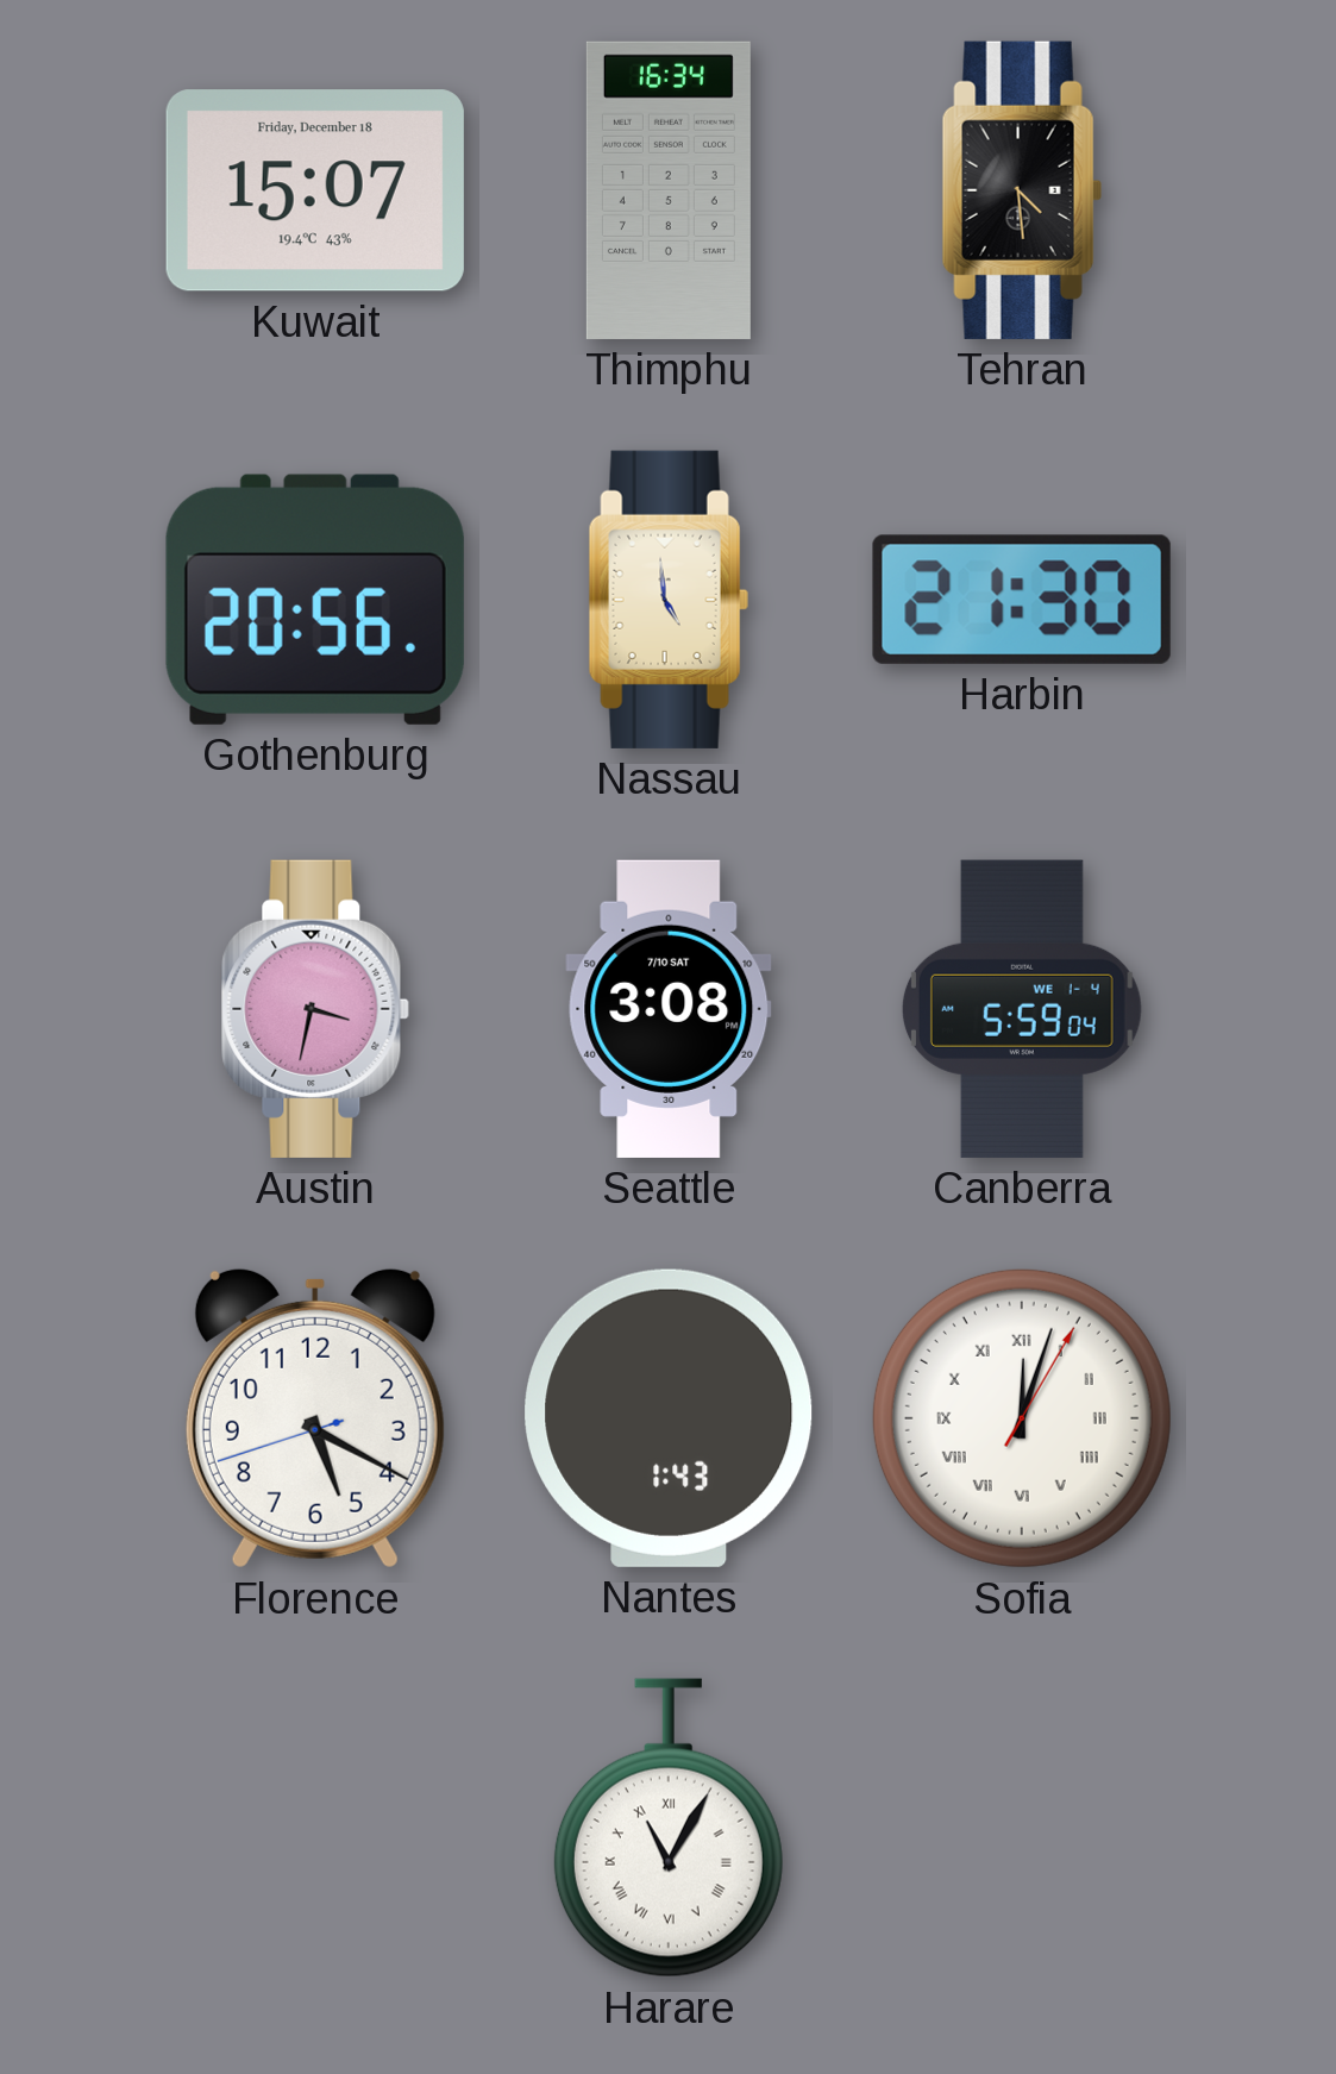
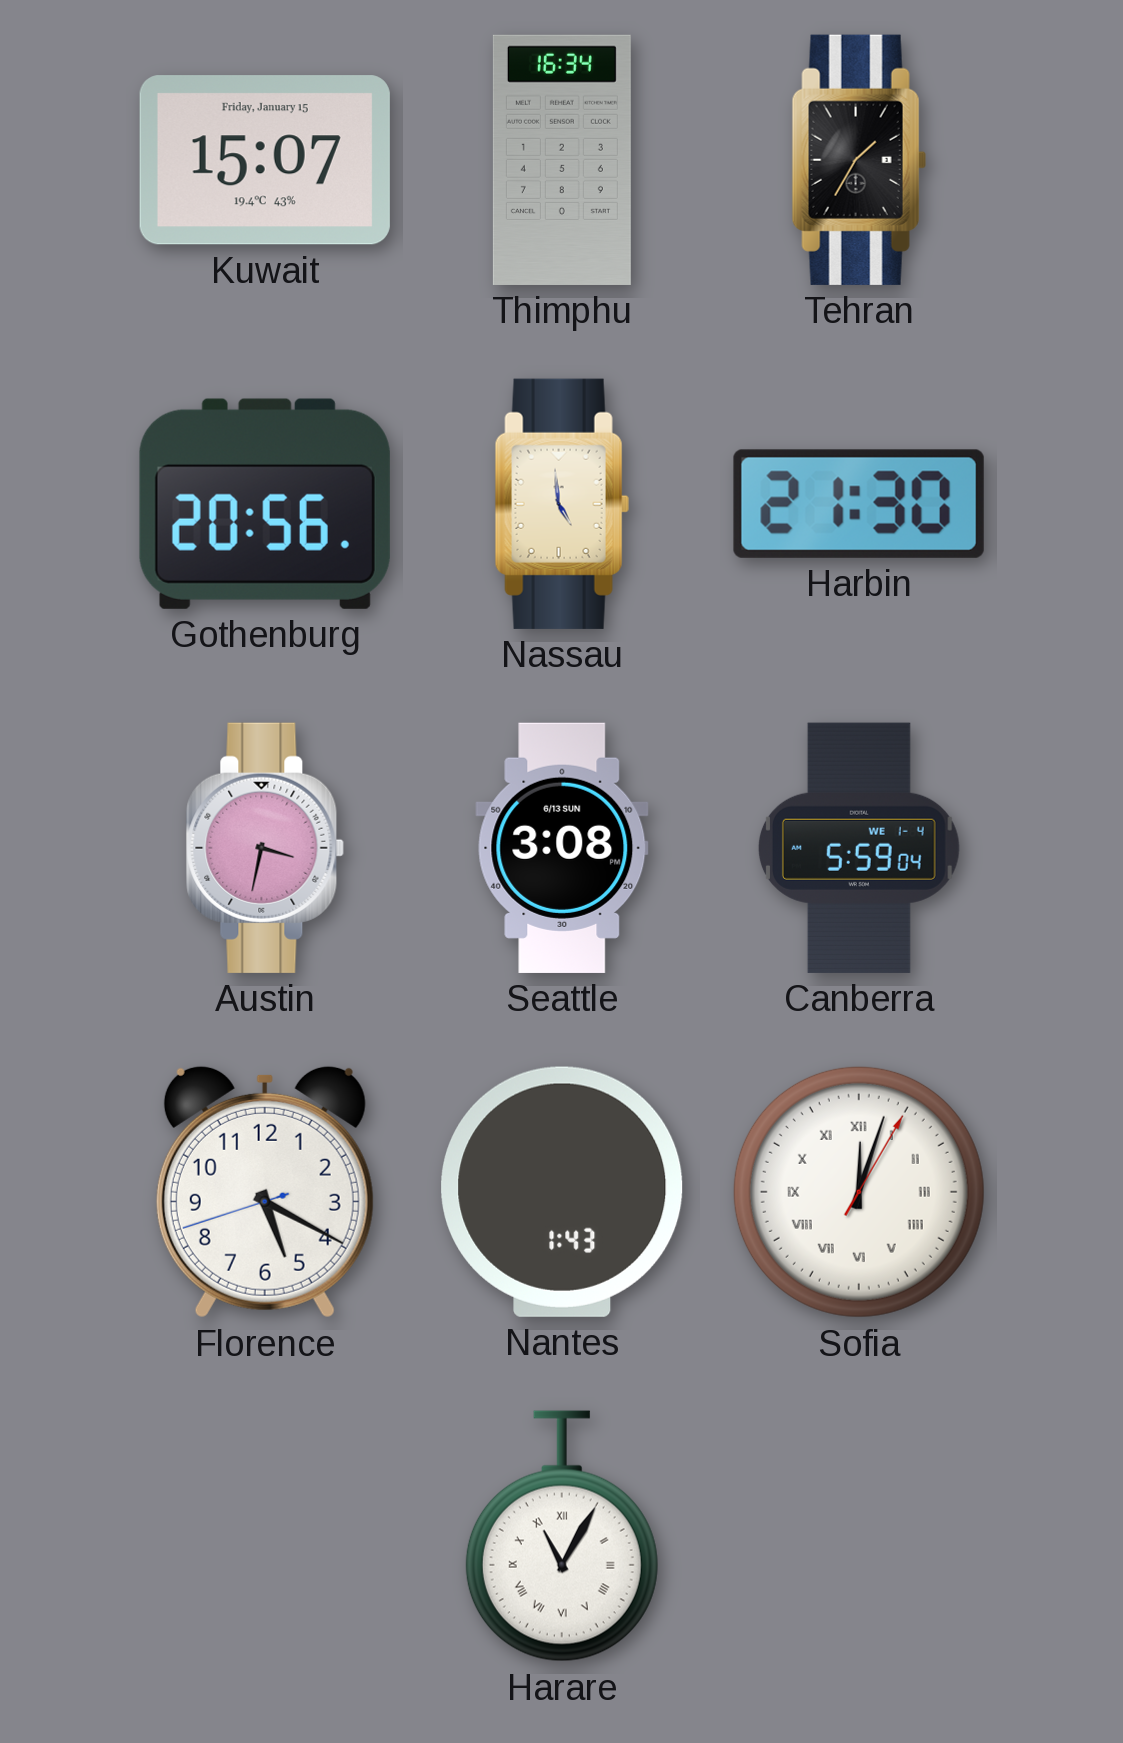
Kuwait date: Friday, December 18 -> Friday, January 15 (265, 160)
Tehran: 4:29 -> 1:35 (859, 160)
Seattle date: 7/10 SAT -> 6/13 SUN (562, 848)
